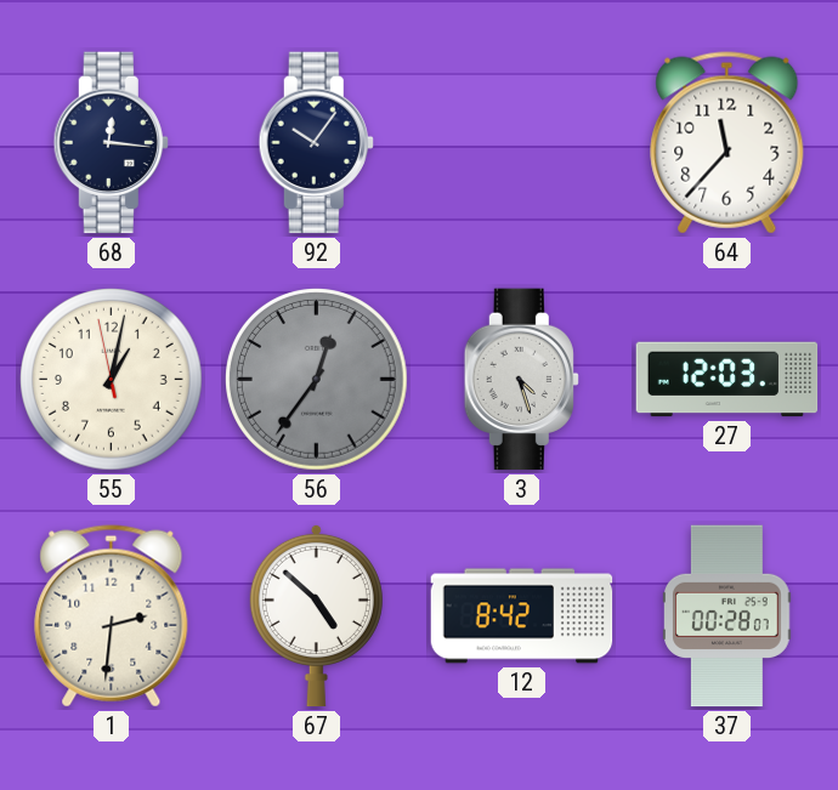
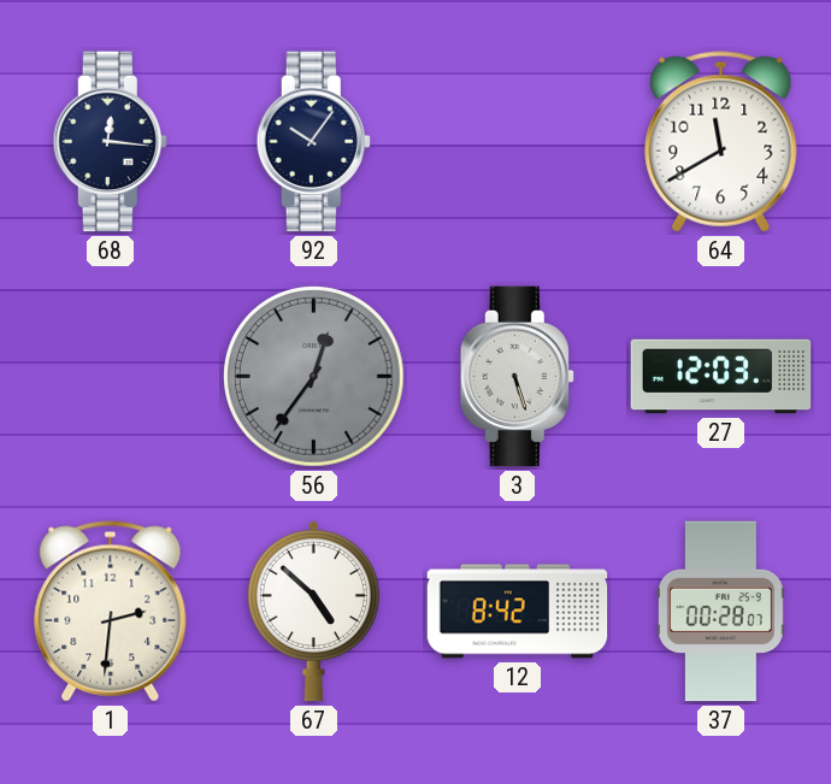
64: 11:37 -> 11:40 (721, 142)
55: 1:01 -> none (112, 380)
3: 4:27 -> 5:27 (517, 377)
